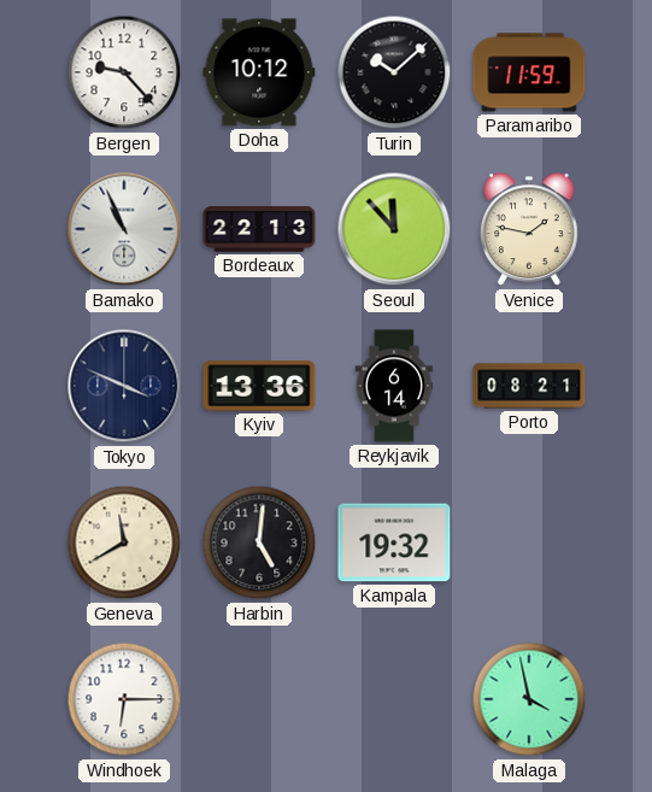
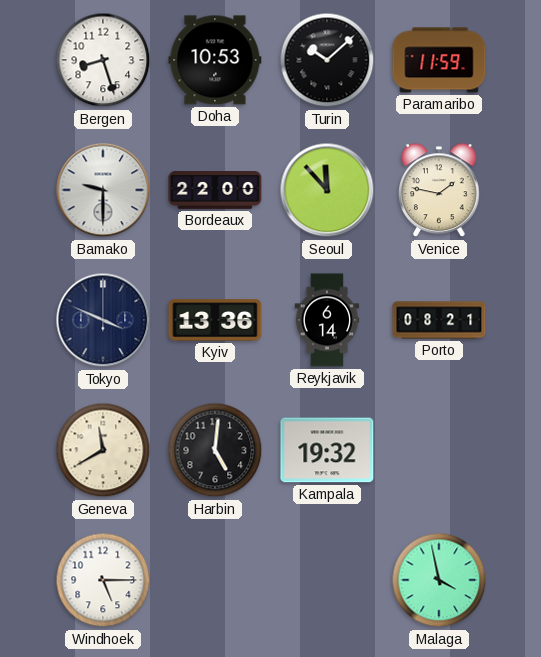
Bergen: 9:23 -> 8:27 (103, 60)
Doha: 10:12 -> 10:53 (215, 60)
Bamako: 10:56 -> 9:30 (103, 190)
Bordeaux: 22:13 -> 22:00 (215, 191)
Windhoek: 6:15 -> 5:15 (103, 580)
